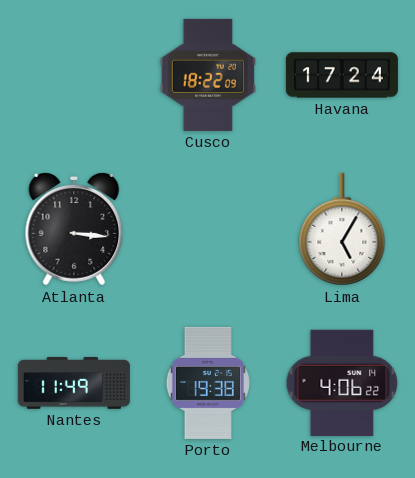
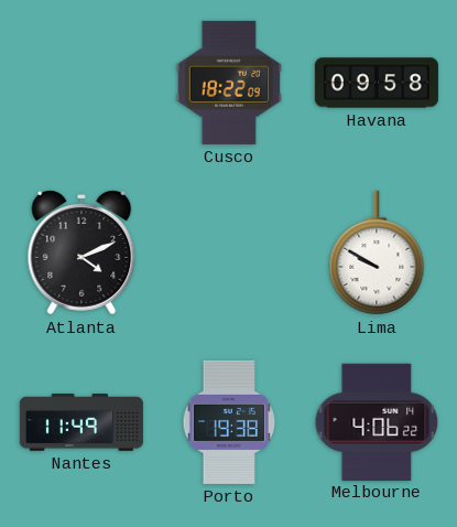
Havana: 17:24 -> 09:58 (377, 83)
Atlanta: 3:16 -> 4:11 (81, 252)
Lima: 5:05 -> 9:50 (377, 252)
